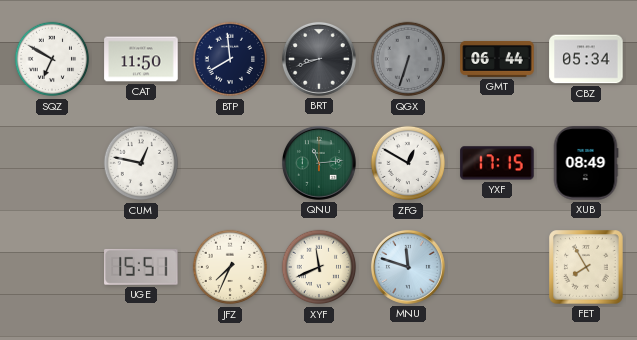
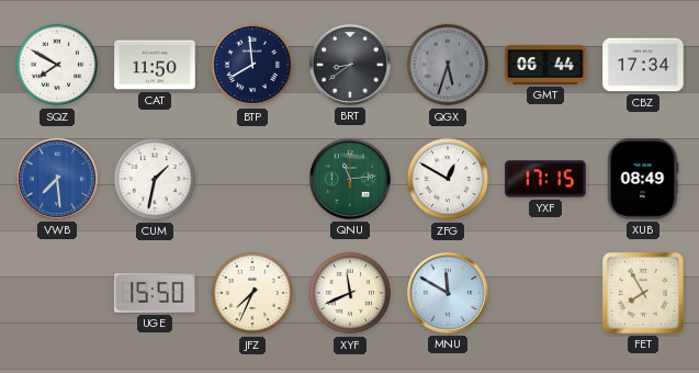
SQZ: 6:50 -> 7:50 (57, 65)
BRT: 8:42 -> 8:39 (350, 65)
QGX: 6:33 -> 5:33 (448, 65)
CBZ: 05:34 -> 17:34 (643, 65)
VWB: none -> 7:29 (57, 179)
CUM: 12:47 -> 1:32 (155, 179)
UGE: 15:51 -> 15:50 (155, 293)
MNU: 11:48 -> 11:50 (448, 293)
